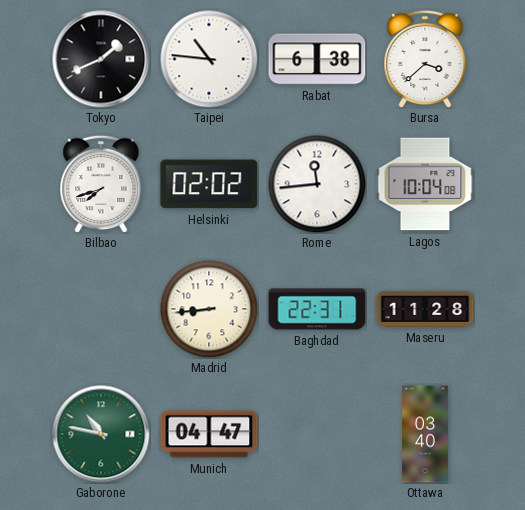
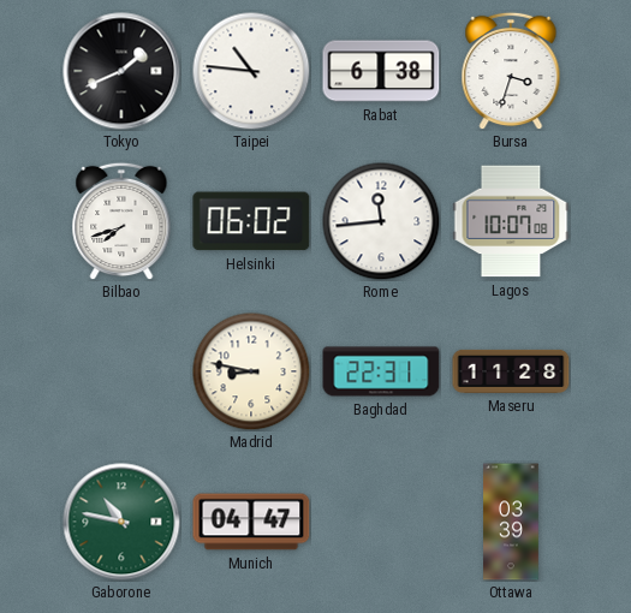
Bursa: 3:38 -> 3:33 (511, 71)
Helsinki: 02:02 -> 06:02 (251, 221)
Lagos: 10:04 -> 10:07 (511, 221)
Madrid: 8:44 -> 8:47 (251, 371)
Ottawa: 03:40 -> 03:39 (511, 522)
